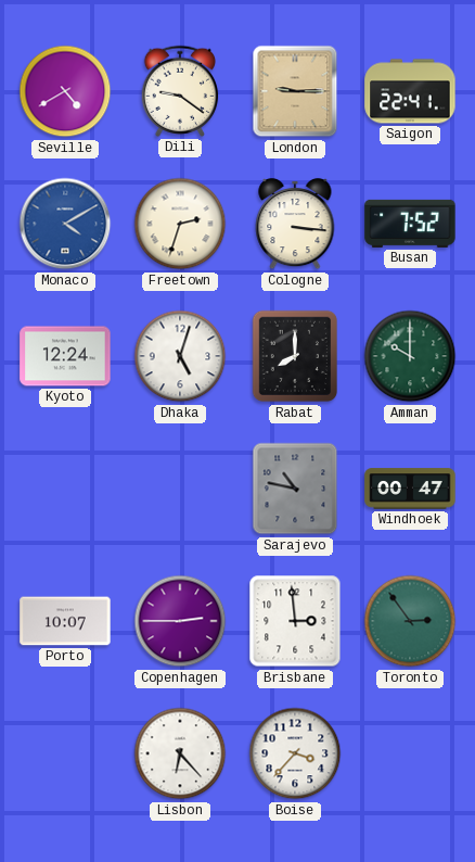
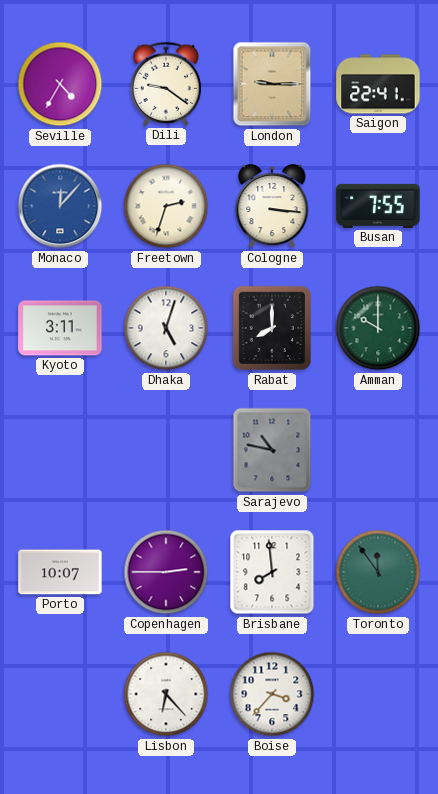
Seville: 4:40 -> 4:35 (60, 84)
Monaco: 4:10 -> 12:07 (60, 206)
Busan: 7:52 -> 7:55 (378, 206)
Kyoto: 12:24 -> 3:11 (60, 328)
Windhoek: 00:47 -> none (410, 489)
Brisbane: 2:59 -> 7:59 (272, 572)
Toronto: 2:54 -> 11:54 (378, 572)
